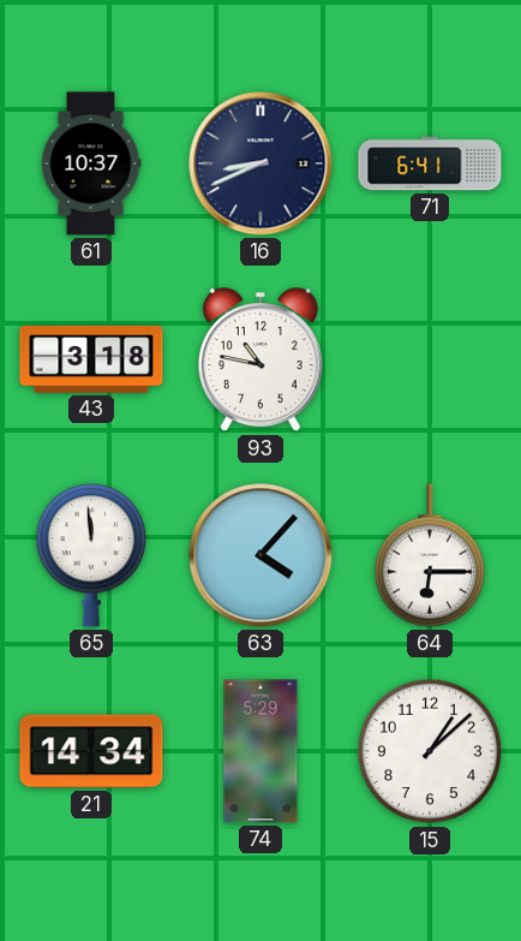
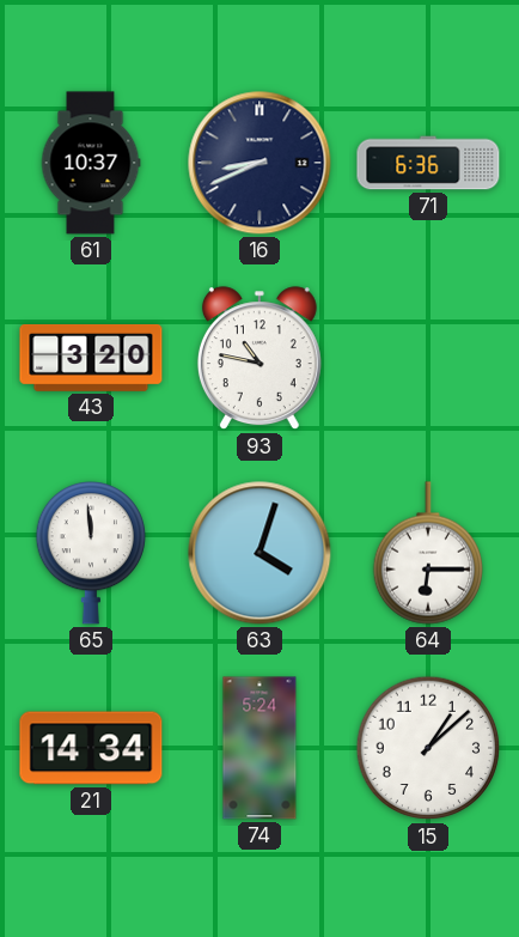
71: 6:41 -> 6:36 (428, 163)
43: 3:18 -> 3:20 (91, 358)
63: 4:07 -> 4:03 (259, 553)
74: 5:29 -> 5:24 (259, 748)
